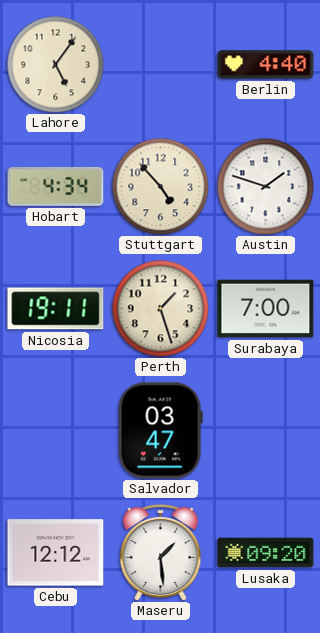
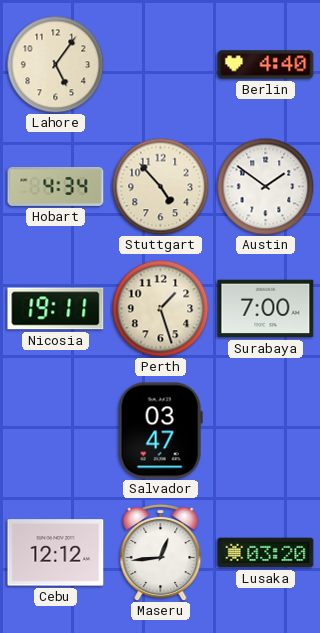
Austin: 1:48 -> 1:51 (265, 186)
Maseru: 1:29 -> 12:44 (161, 553)
Lusaka: 09:20 -> 03:20 (266, 553)
